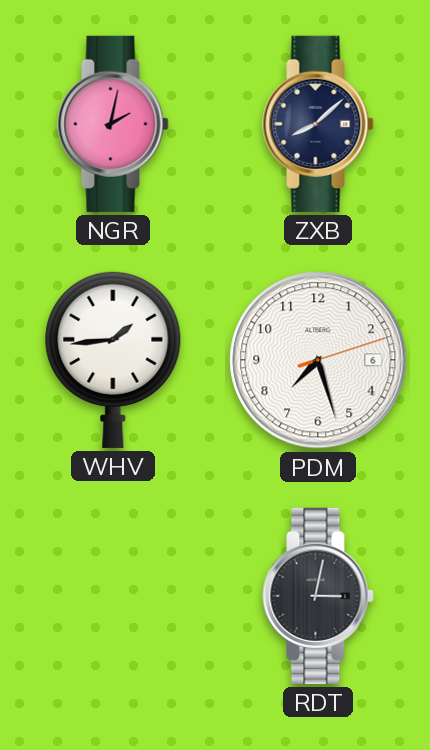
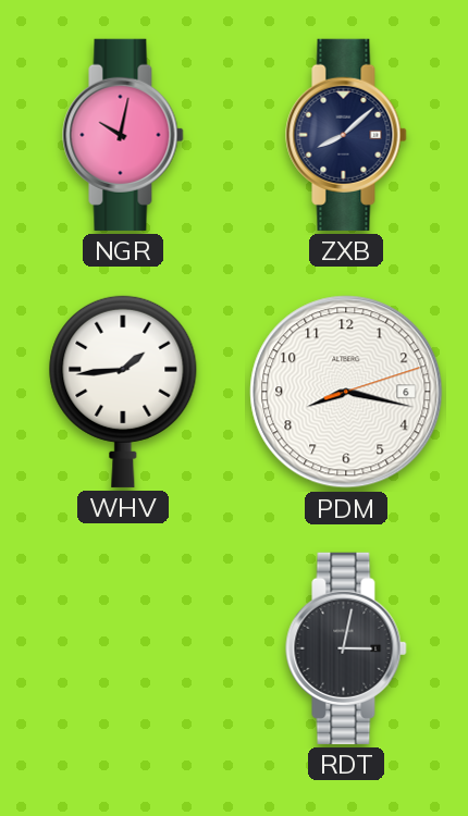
NGR: 2:02 -> 10:02 (123, 135)
PDM: 7:27 -> 8:17 (346, 392)
